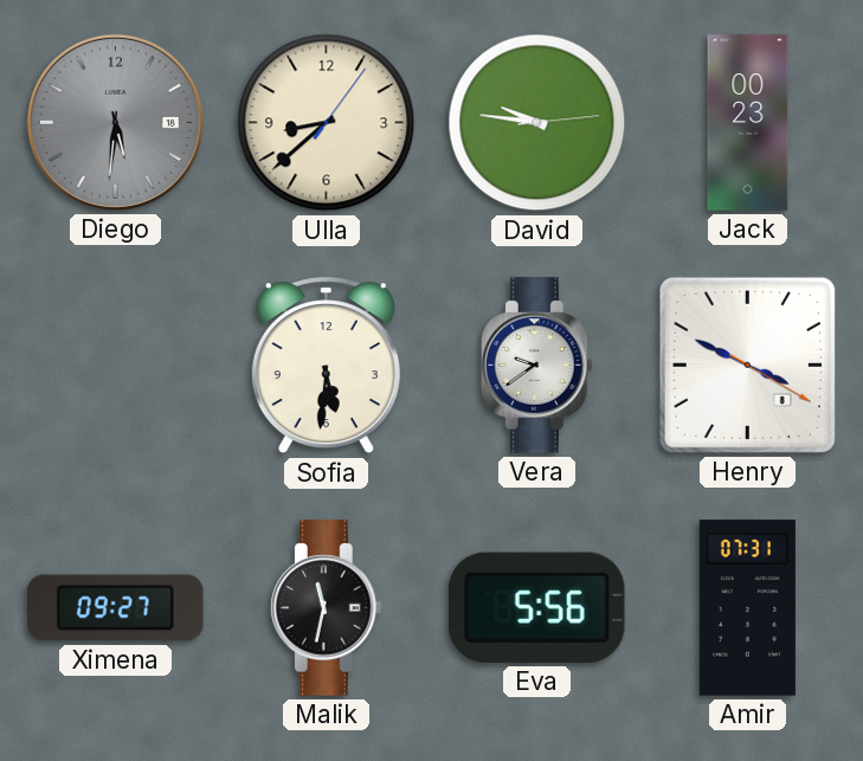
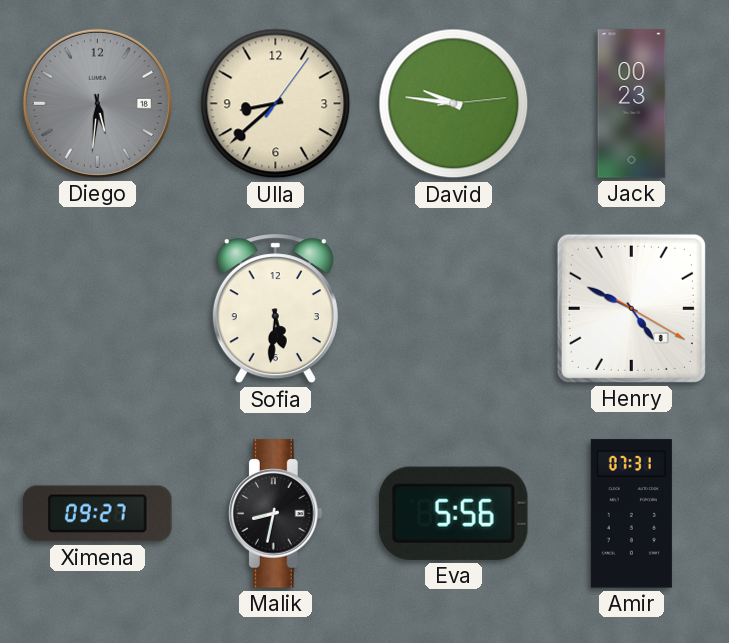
Vera: 9:39 -> none (536, 366)
Henry: 3:49 -> 4:49 (631, 308)
Malik: 11:32 -> 8:32 (275, 514)
